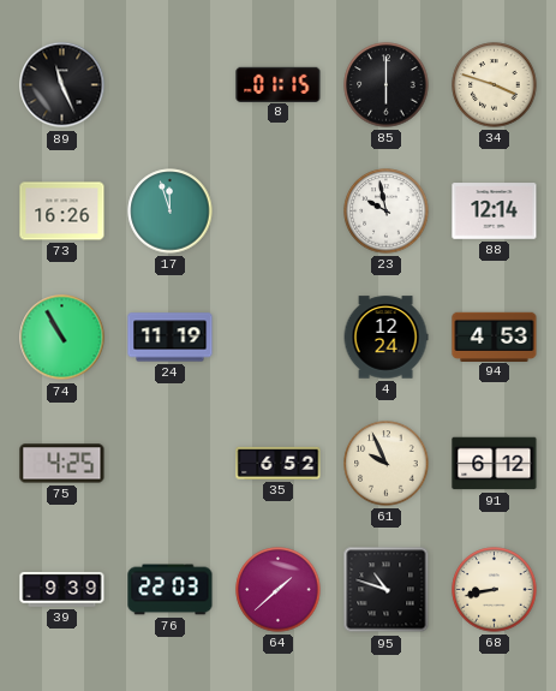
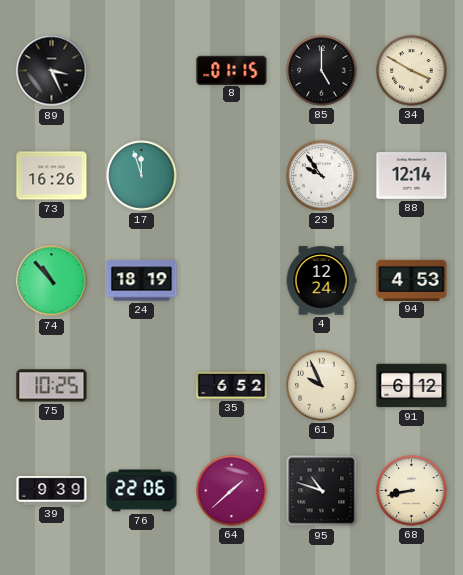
89: 11:26 -> 3:26 (52, 71)
85: 6:00 -> 5:00 (322, 71)
34: 3:48 -> 3:50 (412, 71)
23: 9:58 -> 9:54 (322, 176)
74: 10:55 -> 10:53 (52, 281)
24: 11:19 -> 18:19 (142, 281)
75: 4:25 -> 10:25 (52, 386)
76: 22:03 -> 22:06 (142, 491)
